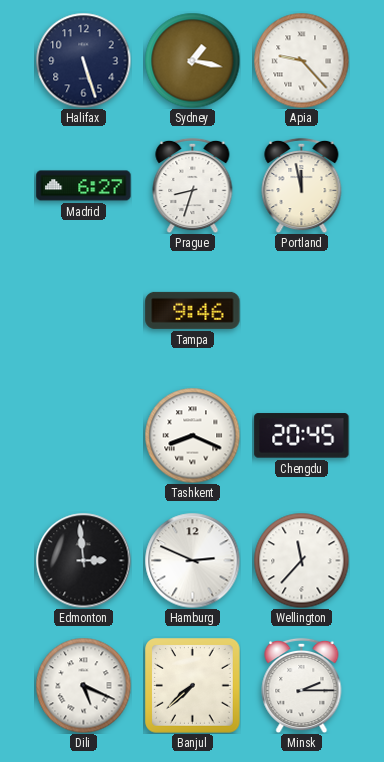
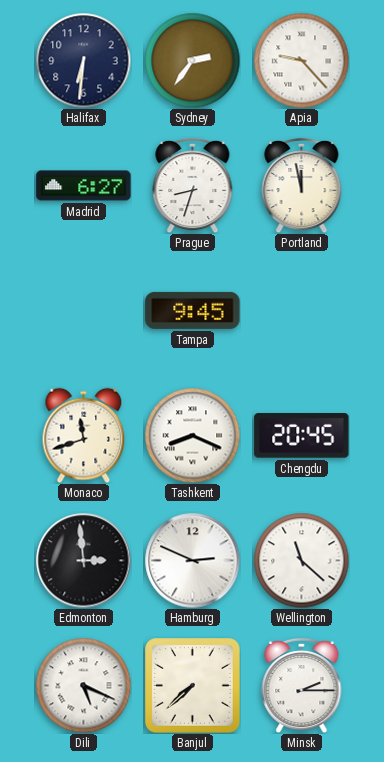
Halifax: 5:27 -> 6:31 (83, 60)
Sydney: 1:17 -> 2:36 (192, 60)
Tampa: 9:46 -> 9:45 (193, 310)
Monaco: none -> 11:42 (84, 435)
Wellington: 11:37 -> 11:22 (301, 560)
